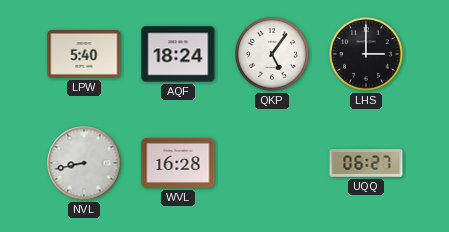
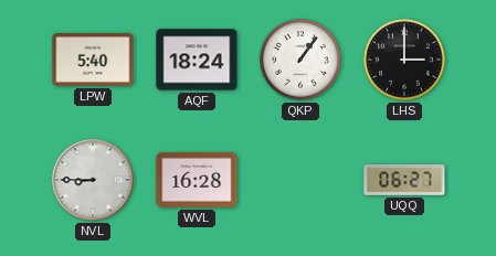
QKP: 5:06 -> 1:06 (300, 60)
NVL: 8:43 -> 8:45 (93, 180)
